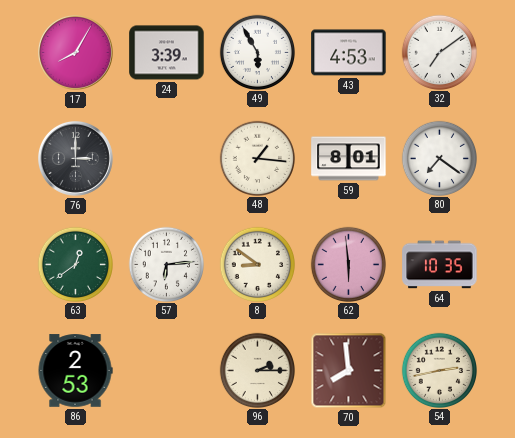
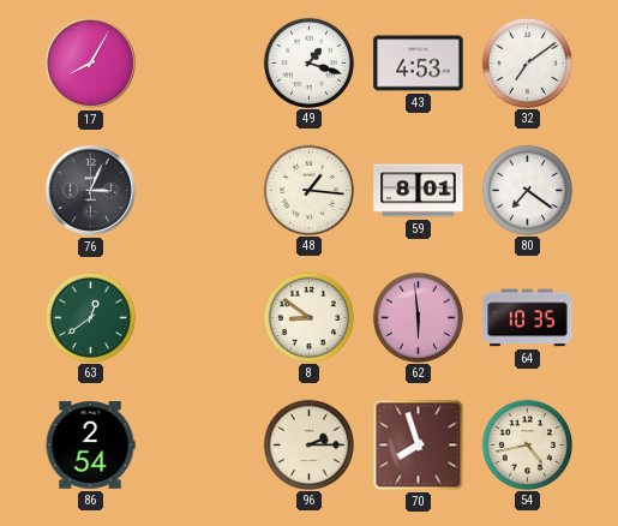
24: 3:39 -> none (167, 53)
49: 5:55 -> 1:18 (308, 62)
76: 3:00 -> 3:04 (91, 191)
57: 6:14 -> none (166, 264)
86: 2:53 -> 2:54 (90, 446)
70: 7:59 -> 7:57 (419, 446)
54: 2:43 -> 4:43 (527, 444)
